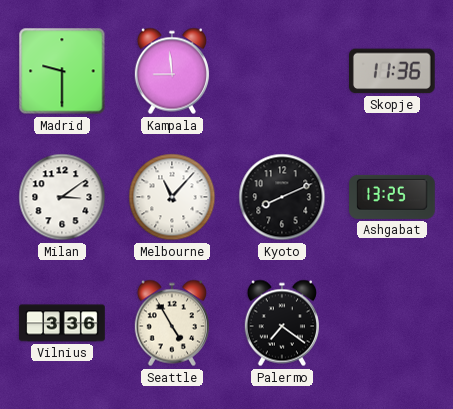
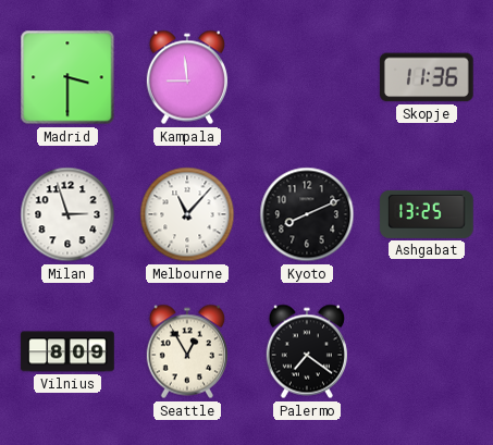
Madrid: 9:30 -> 3:30 (67, 77)
Milan: 3:09 -> 2:57 (67, 214)
Vilnius: 3:36 -> 8:09 (67, 351)
Seattle: 4:55 -> 12:55 (187, 351)
